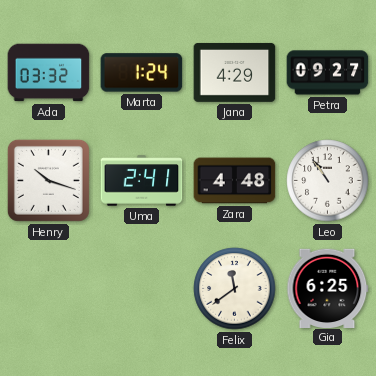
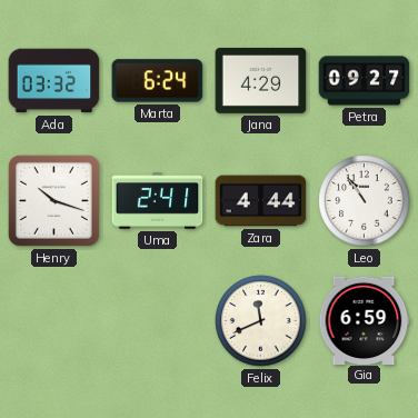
Marta: 1:24 -> 6:24 (158, 81)
Zara: 4:48 -> 4:44 (261, 201)
Felix: 11:39 -> 11:41 (261, 321)
Gia: 6:25 -> 6:59 (365, 320)
